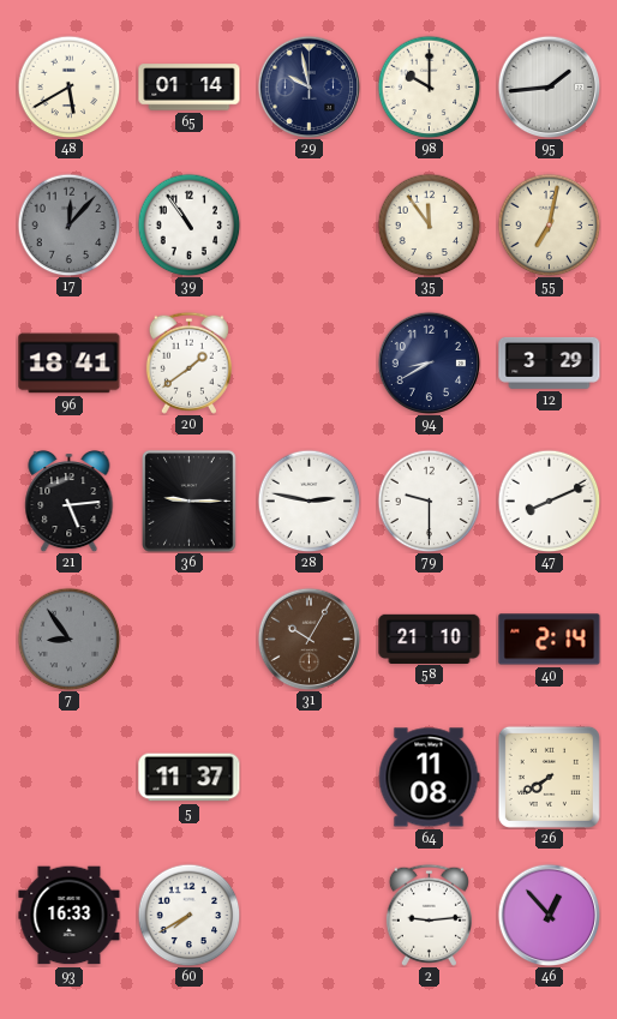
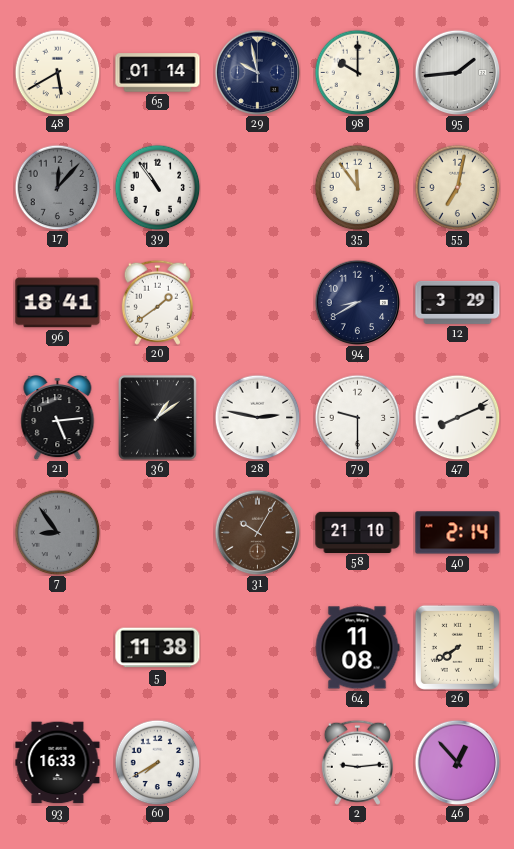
36: 9:15 -> 1:09 (158, 418)
5: 11:37 -> 11:38 (158, 648)
